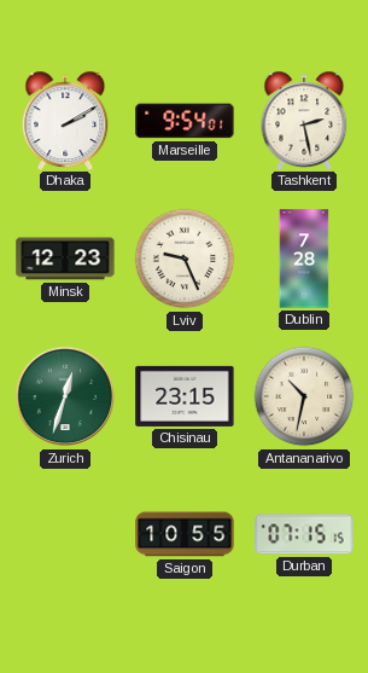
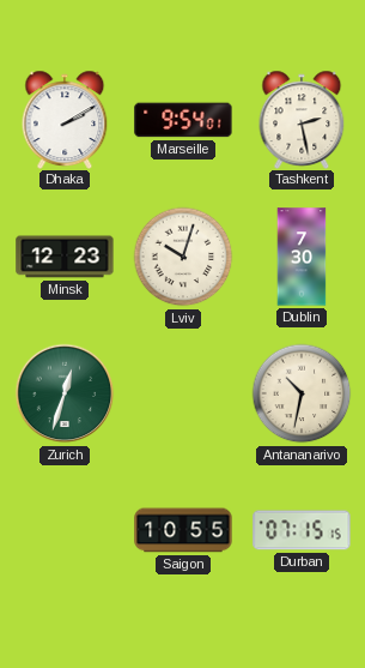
Lviv: 9:26 -> 10:03 (183, 257)
Dublin: 7:28 -> 7:30 (302, 257)
Chisinau: 23:15 -> none (185, 396)
